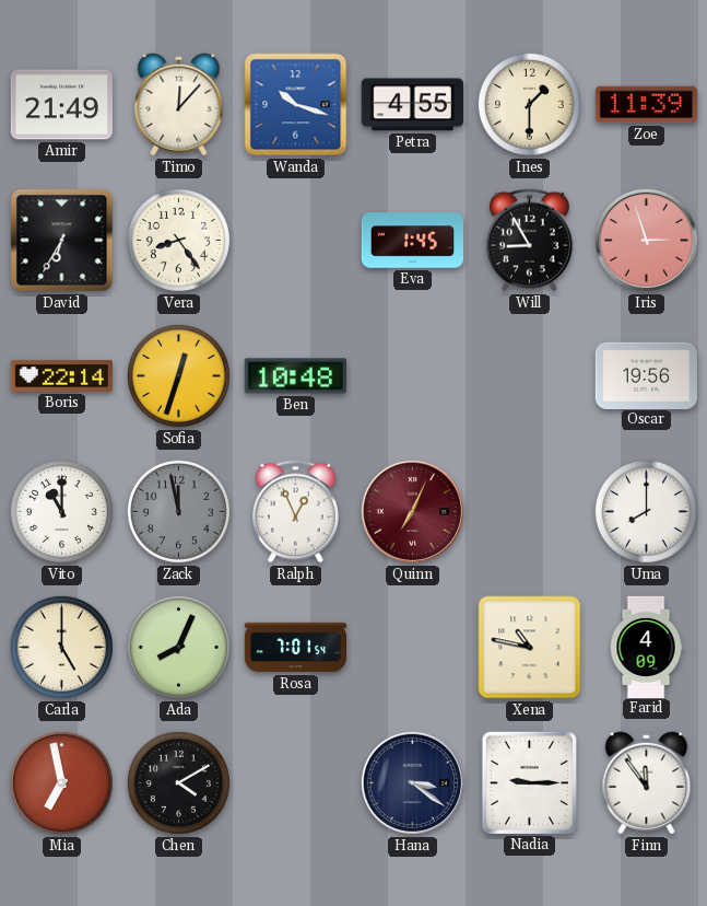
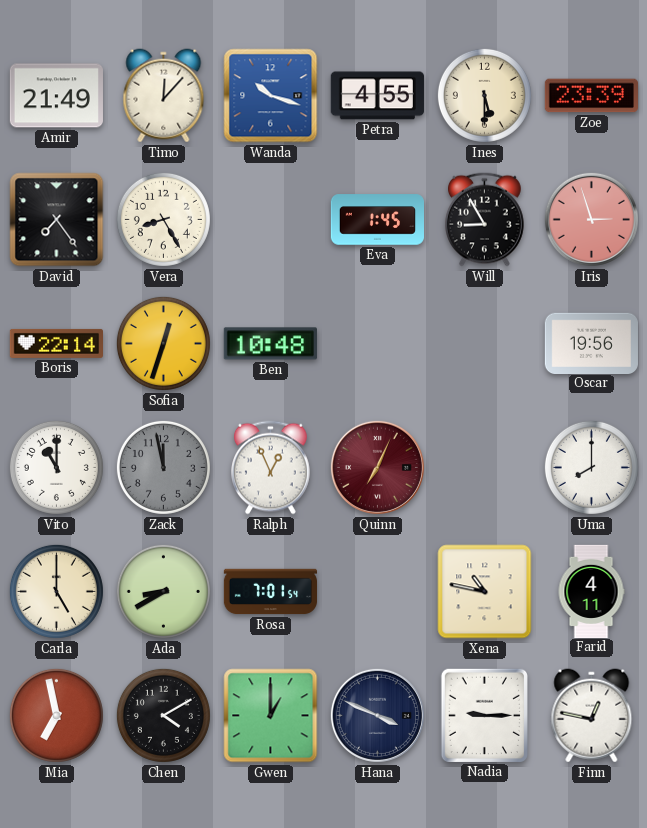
Ines: 1:30 -> 5:30 (484, 95)
Zoe: 11:39 -> 23:39 (591, 96)
David: 6:35 -> 7:24 (57, 220)
Vera: 8:24 -> 8:25 (163, 219)
Ada: 8:04 -> 8:40 (163, 591)
Farid: 4:09 -> 4:11 (591, 591)
Gwen: none -> 1:00 (271, 716)
Hana: 3:21 -> 3:49 (377, 715)
Finn: 11:54 -> 12:47 (592, 716)
